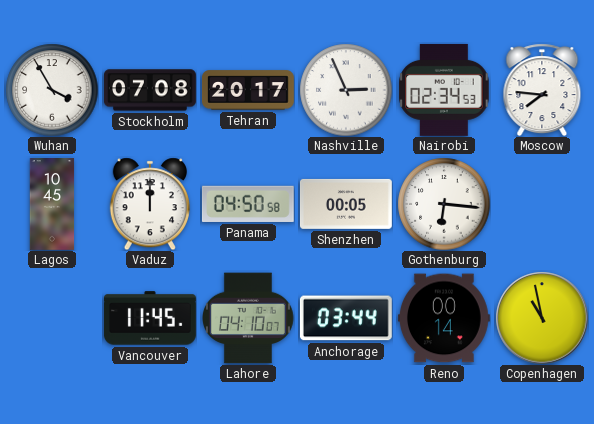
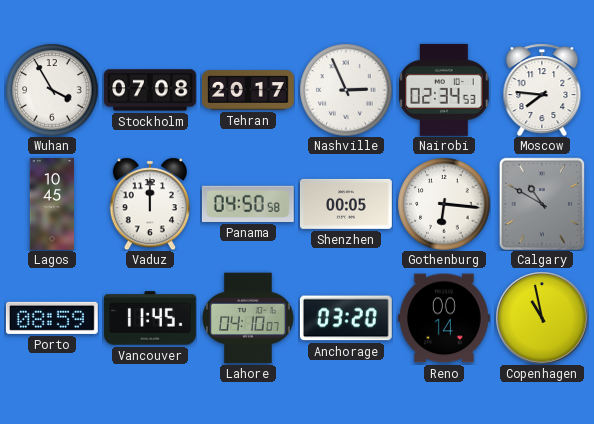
Calgary: none -> 10:50 (542, 204)
Porto: none -> 08:59 (52, 318)
Anchorage: 03:44 -> 03:20 (346, 318)
